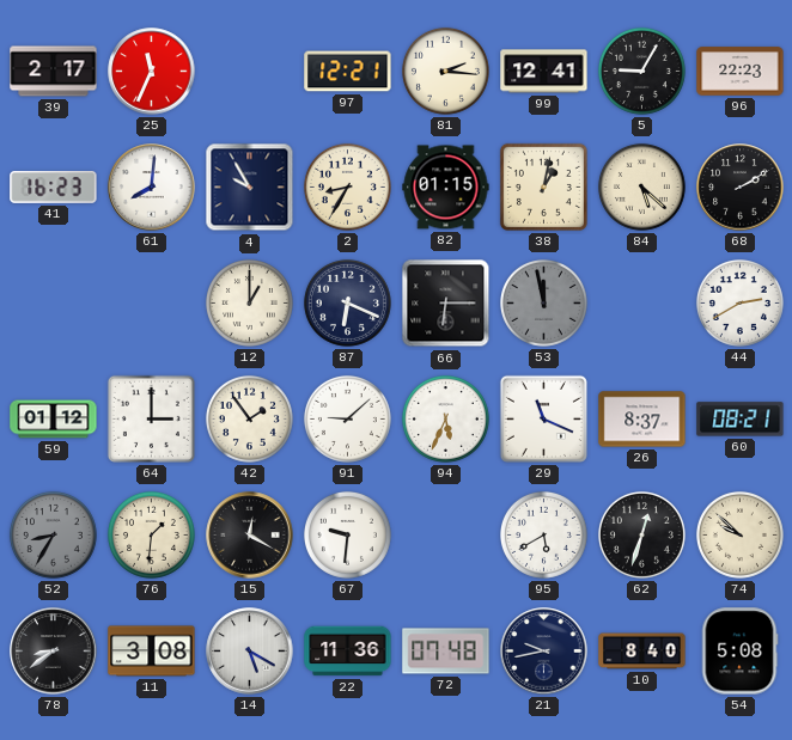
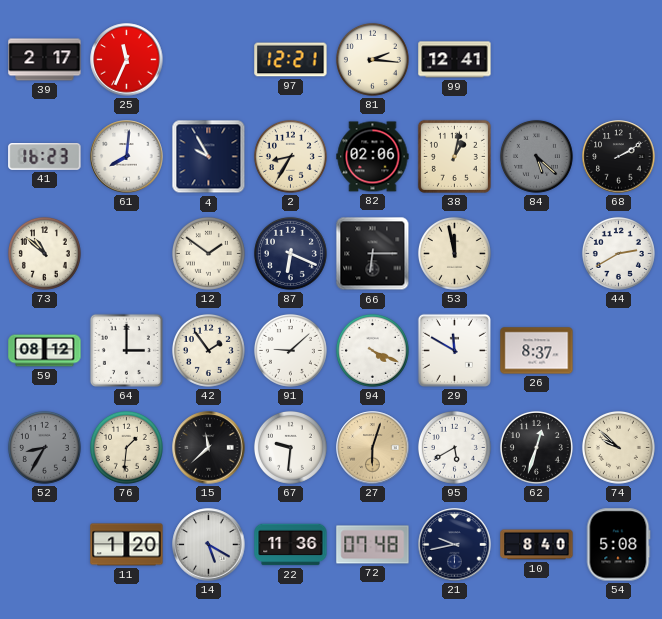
5: 9:05 -> none (641, 71)
96: 22:23 -> none (741, 72)
82: 01:15 -> 02:06 (373, 157)
84 dial: cream -> grey (536, 156)
73: none -> 10:52 (44, 253)
12: 1:00 -> 1:51 (208, 253)
53 dial: grey -> cream (454, 253)
59: 01:12 -> 08:12 (45, 351)
94: 5:34 -> 4:19 (372, 350)
29: 11:19 -> 11:50 (454, 350)
60: 08:21 -> none (741, 420)
15: 12:20 -> 11:38 (209, 448)
27: none -> 6:03 (373, 448)
78: 8:39 -> none (54, 652)
11: 3:08 -> 1:20 (127, 545)
